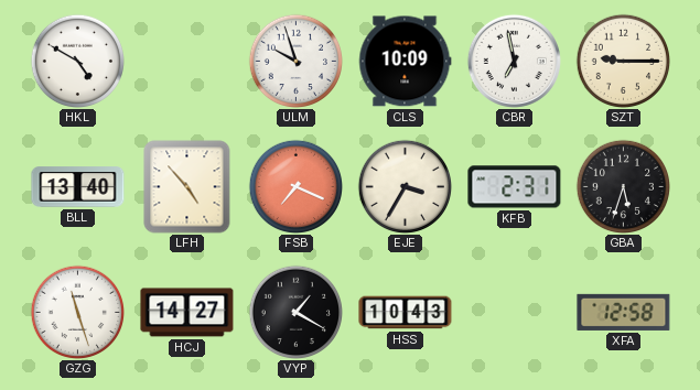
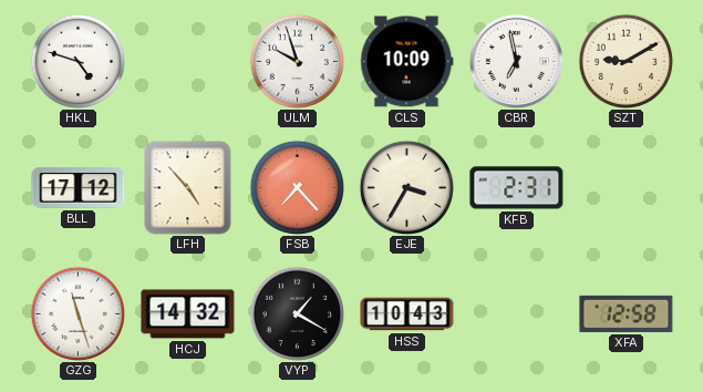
HKL: 4:50 -> 4:48 (77, 61)
SZT: 9:15 -> 9:10 (626, 61)
BLL: 13:40 -> 17:12 (79, 188)
FSB: 7:19 -> 7:23 (297, 187)
GBA: 5:33 -> none (623, 186)
HCJ: 14:27 -> 14:32 (188, 314)
